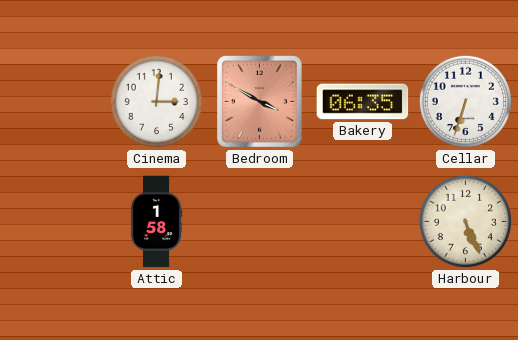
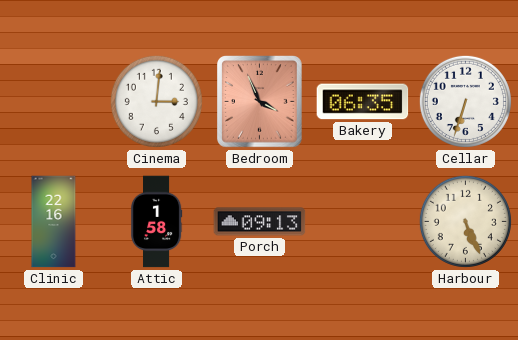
Bedroom: 3:50 -> 3:56 (260, 102)
Clinic: none -> 22:16 (54, 222)
Porch: none -> 09:13 (260, 222)
